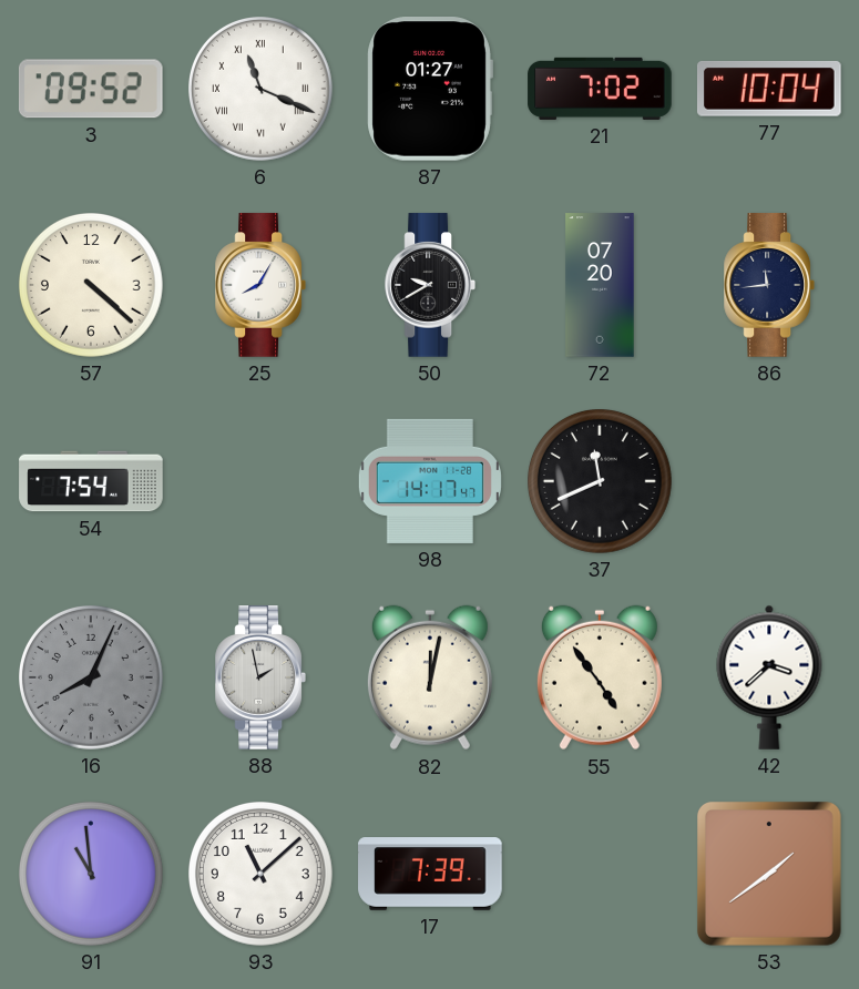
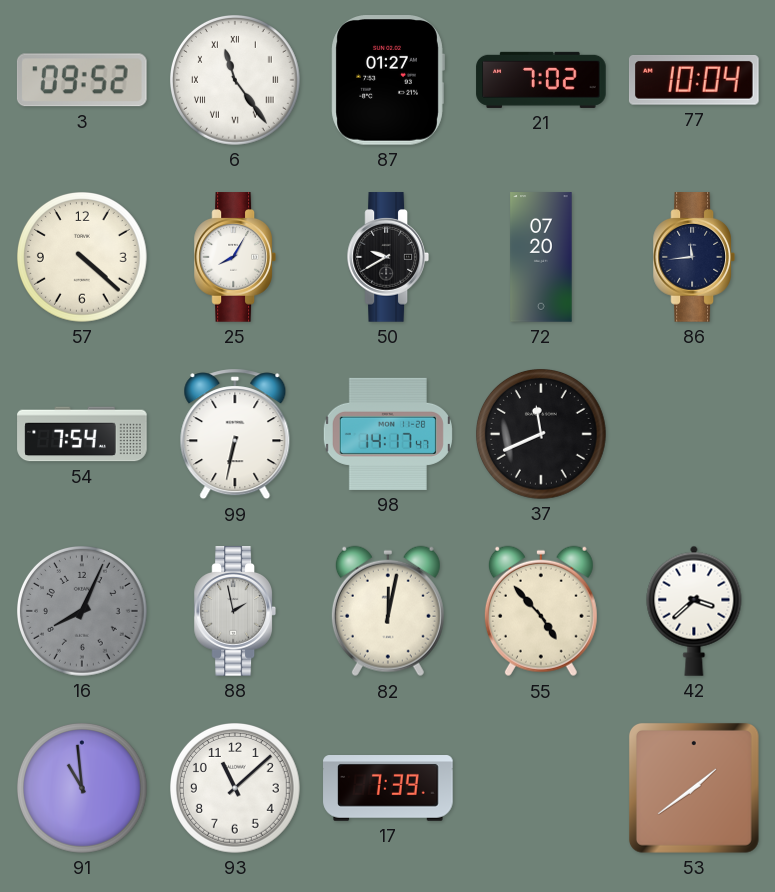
6: 11:19 -> 11:24 (236, 81)
99: none -> 6:32 (235, 434)
55: 4:54 -> 4:53 (541, 611)
